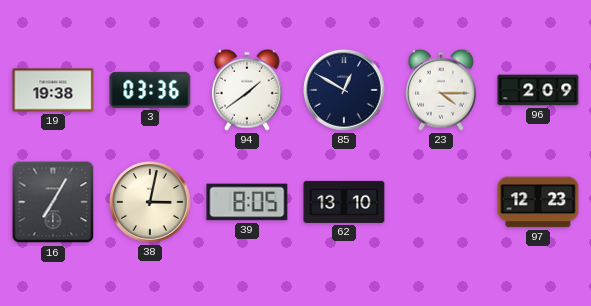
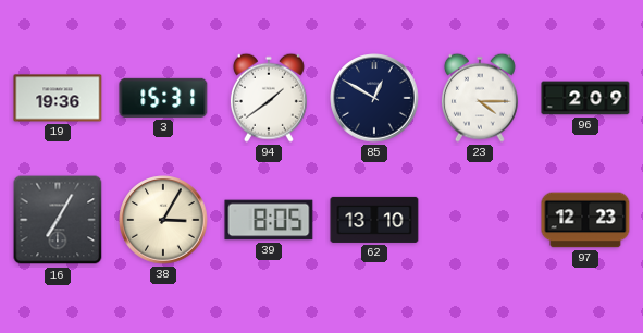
19: 19:38 -> 19:36 (58, 98)
3: 03:36 -> 15:31 (163, 98)
38: 3:02 -> 3:05 (163, 220)
